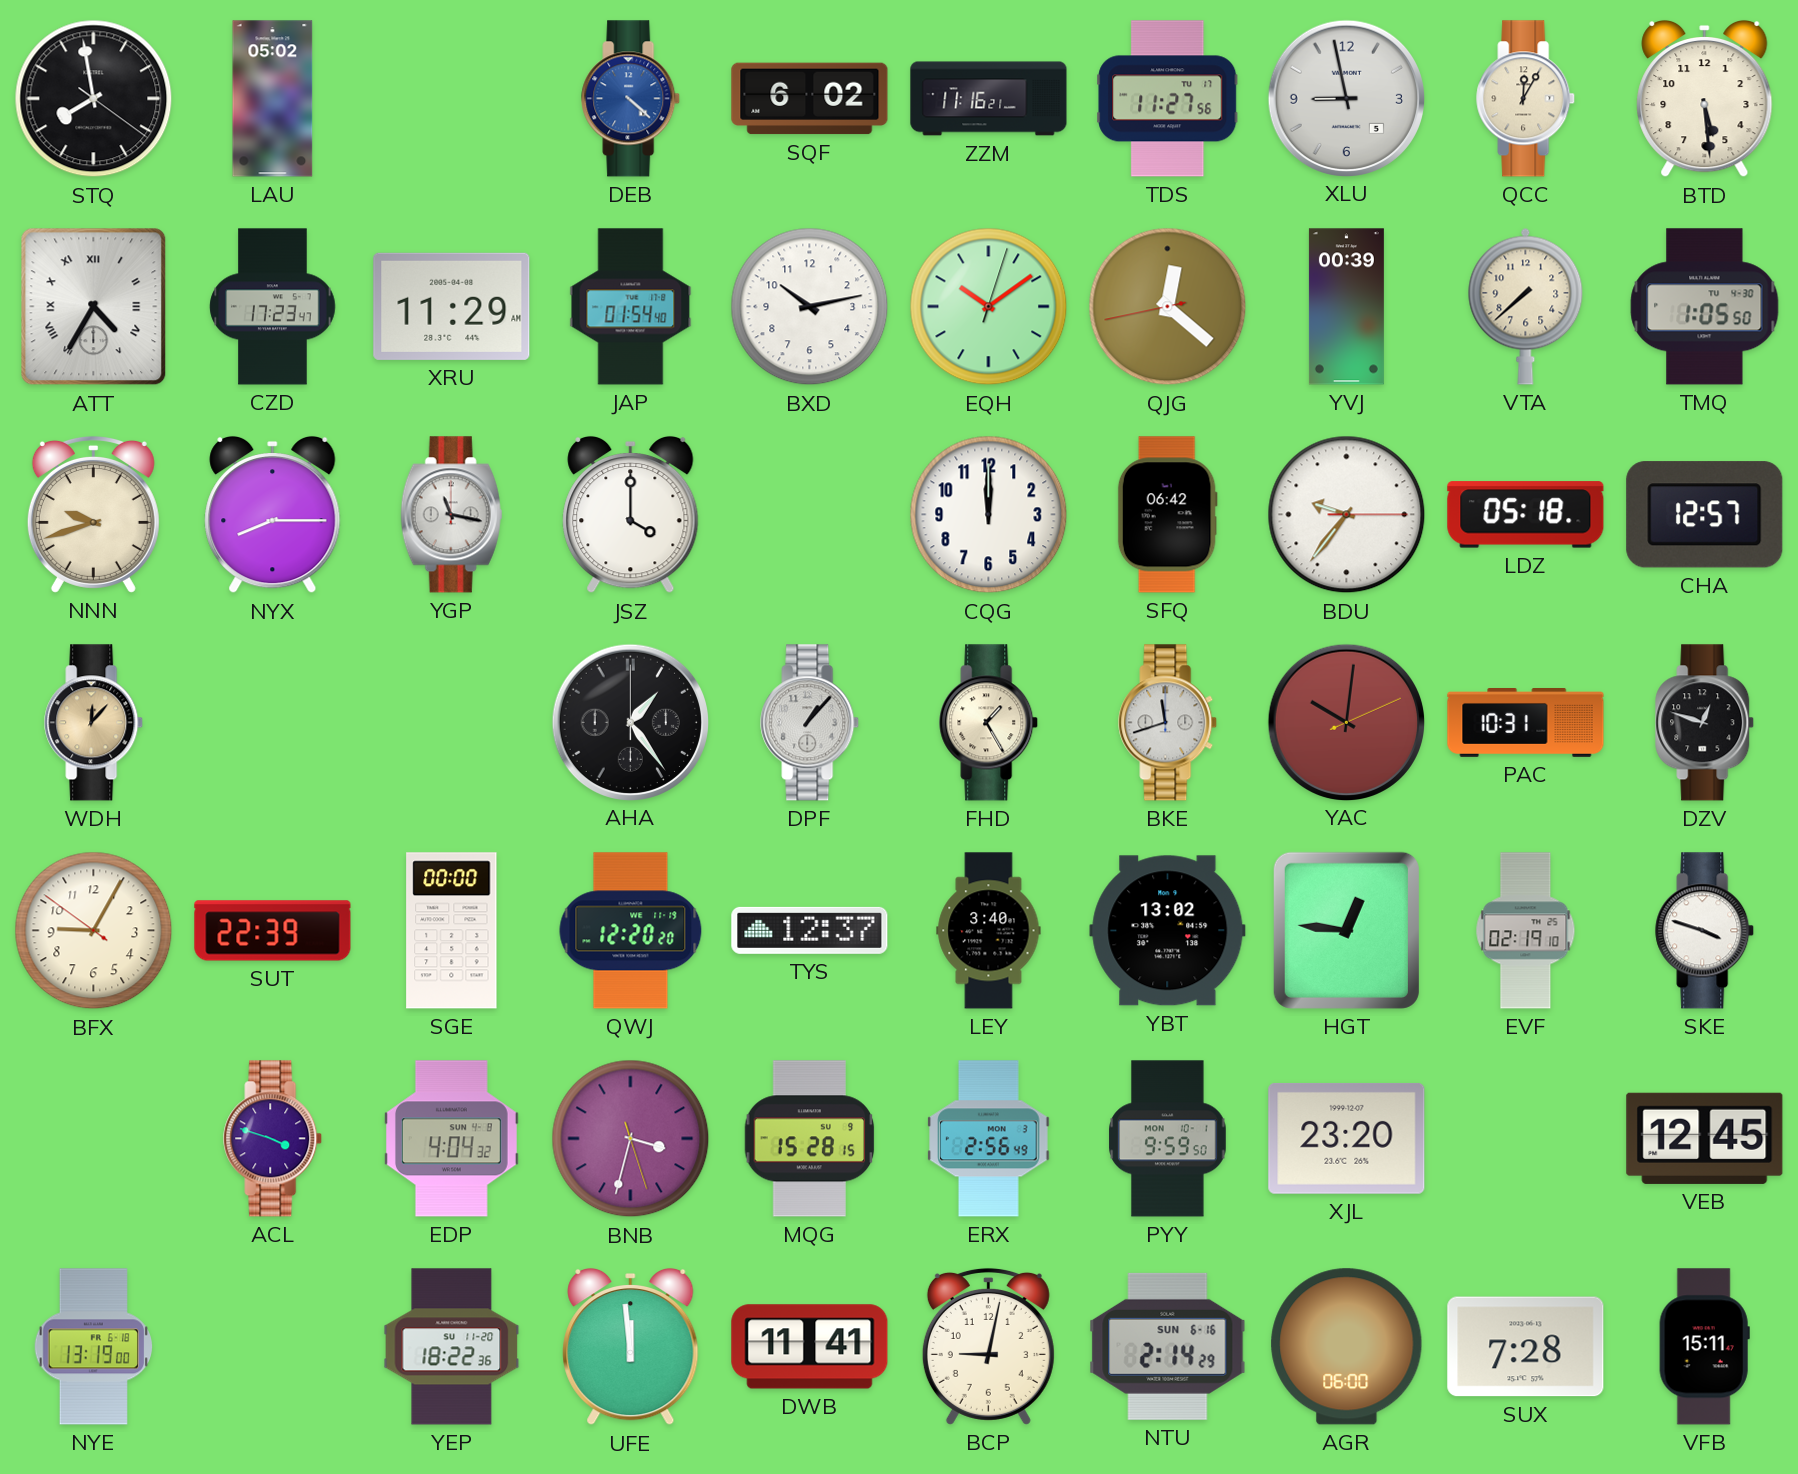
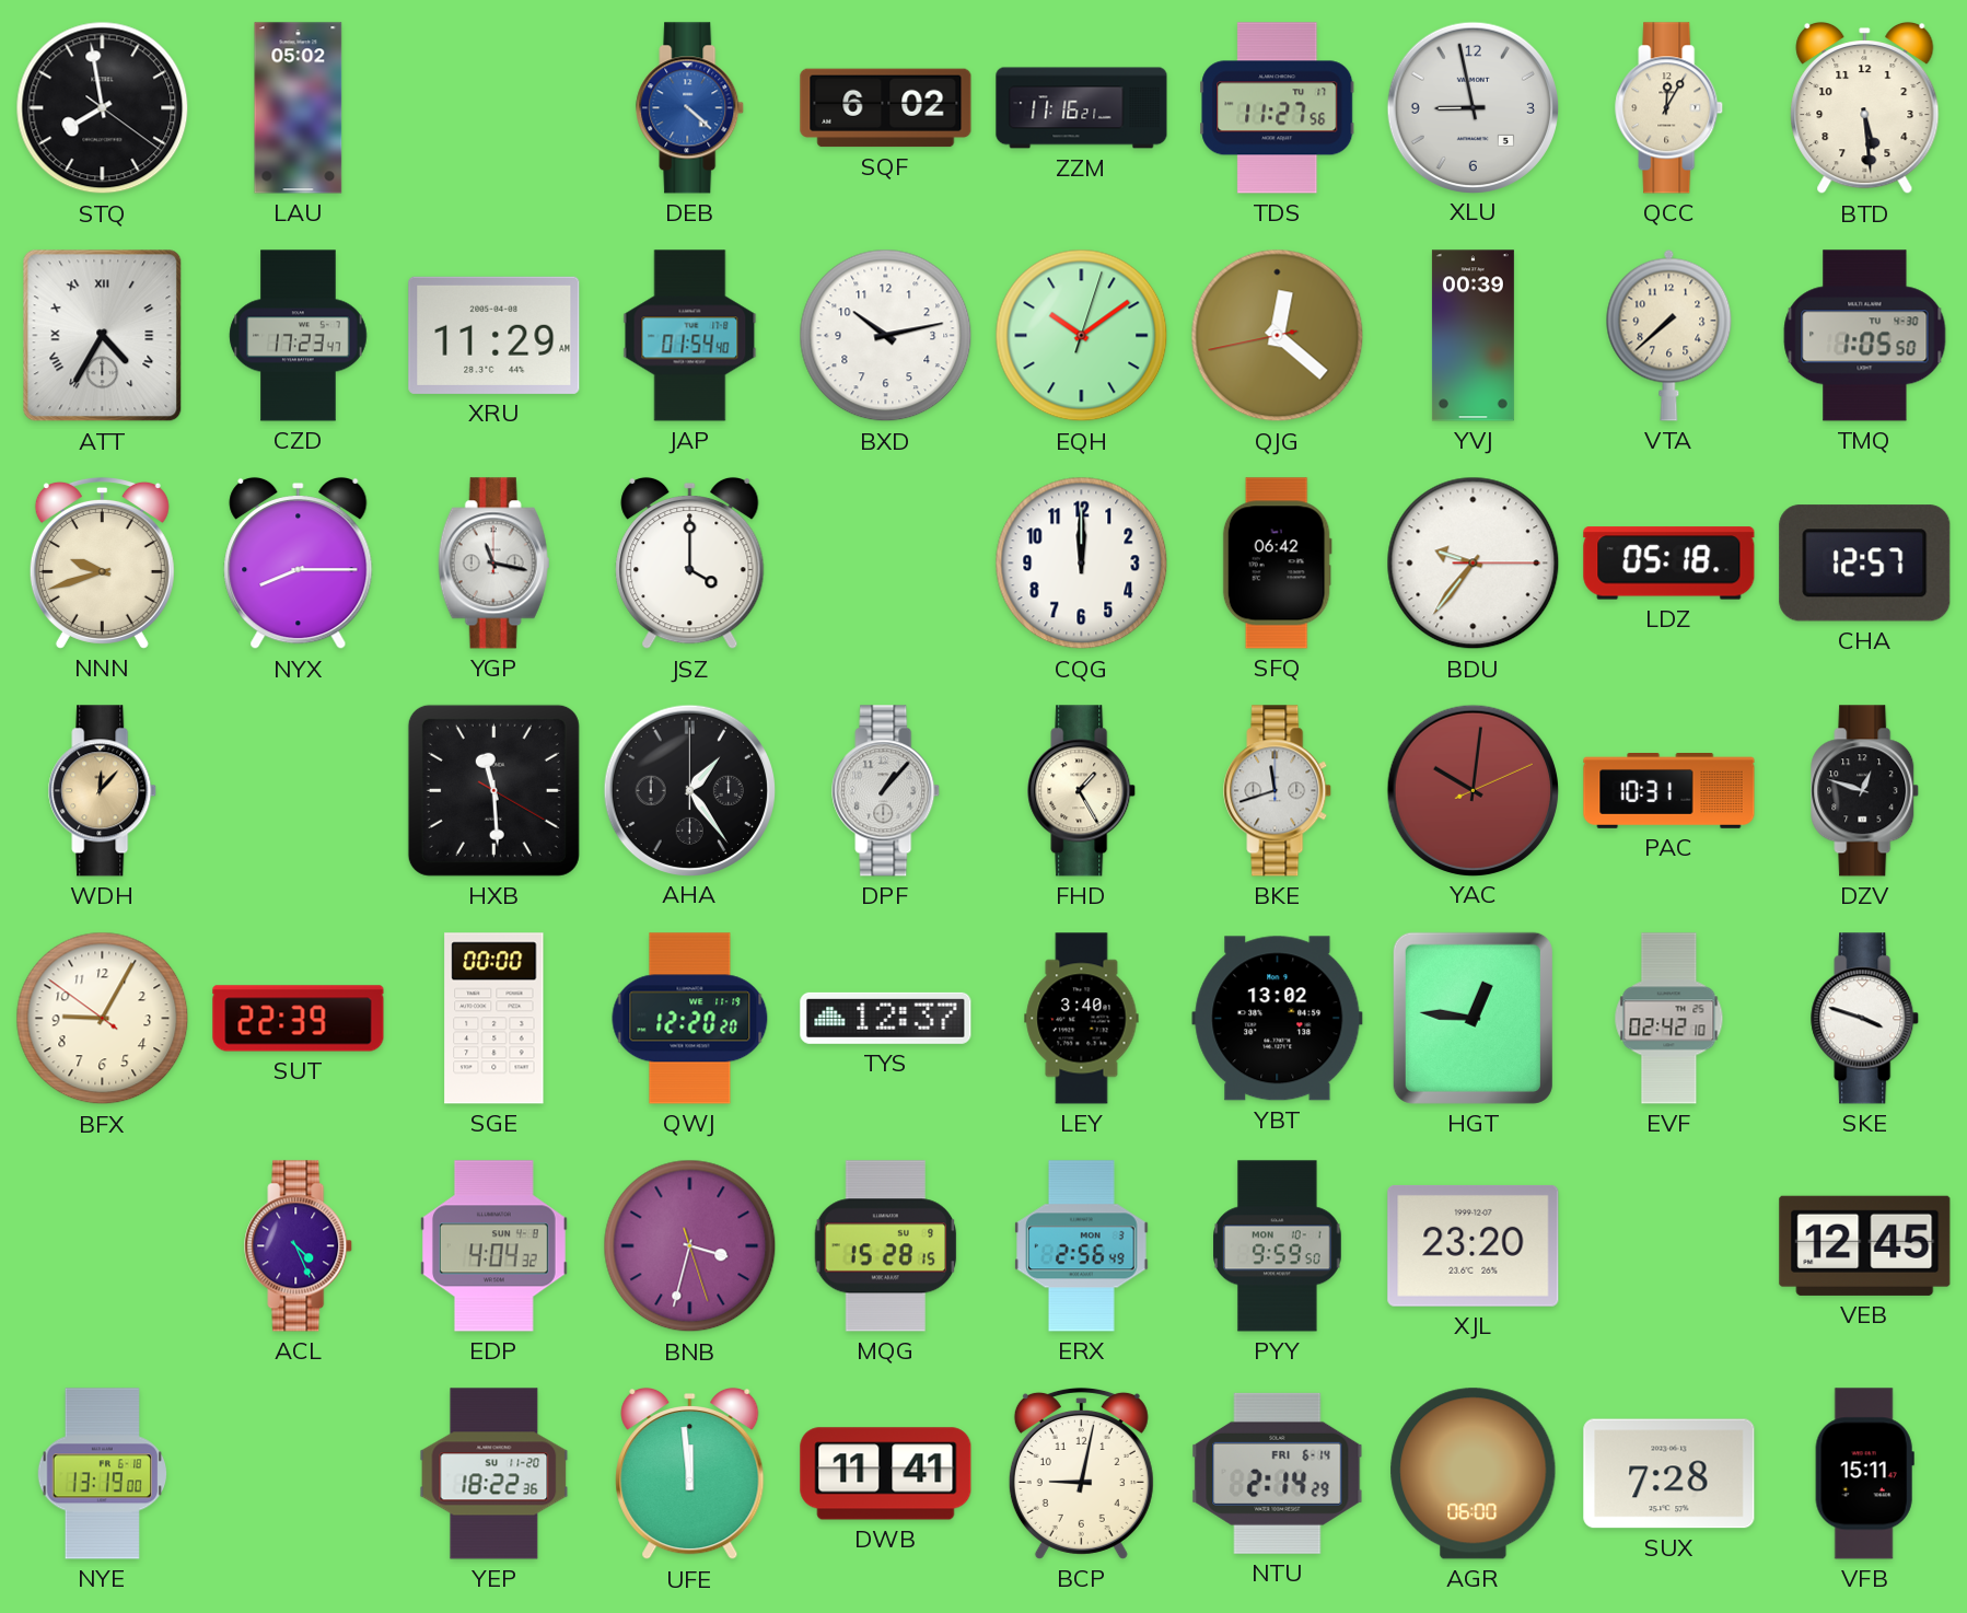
HXB: none -> 11:29 (493, 790)
EVF: 02:19 -> 02:42 (1669, 1019)
ACL: 3:48 -> 4:26 (299, 1246)
NTU date: SUN 6-16 -> FRI 6-14 (1278, 1473)
